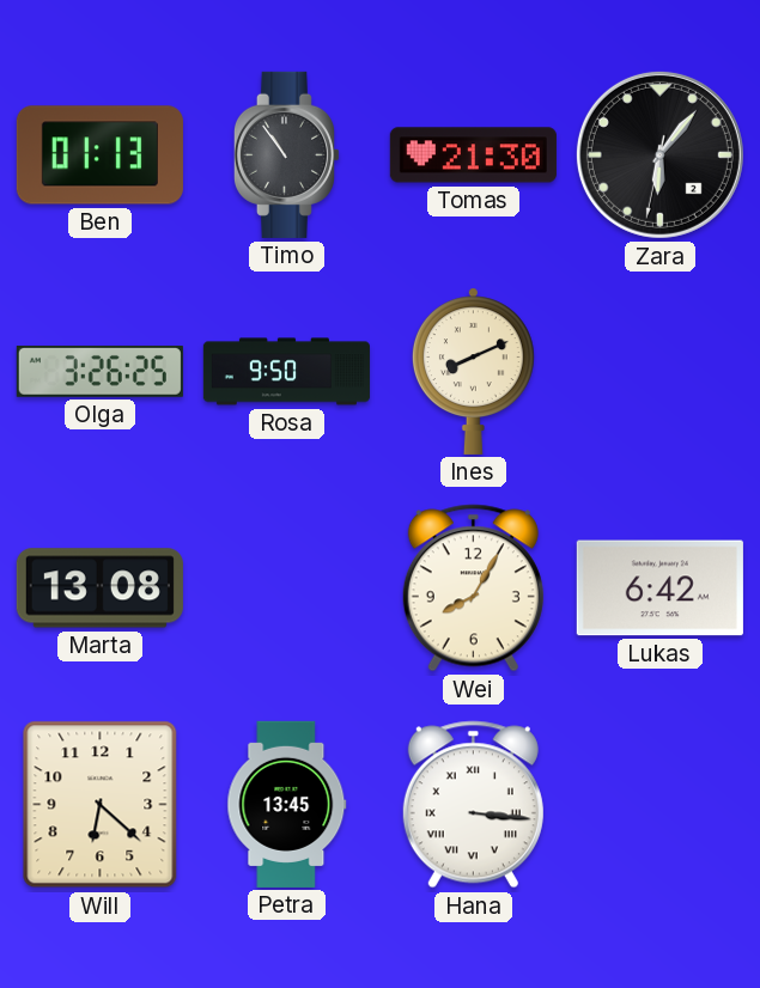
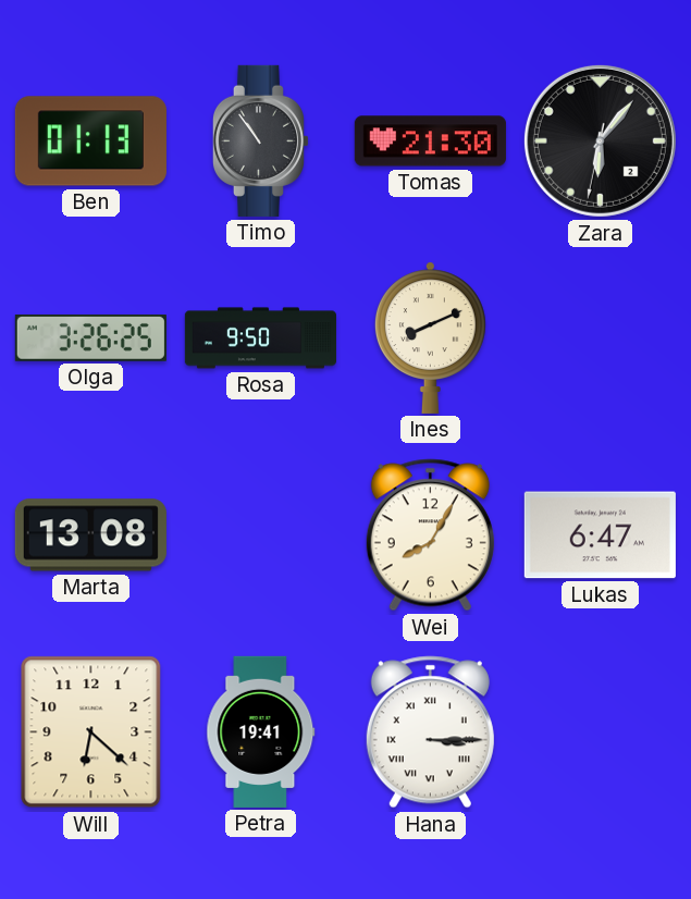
Lukas: 6:42 -> 6:47 (600, 535)
Petra: 13:45 -> 19:41 (261, 731)
Hana: 3:16 -> 3:15 (430, 732)
